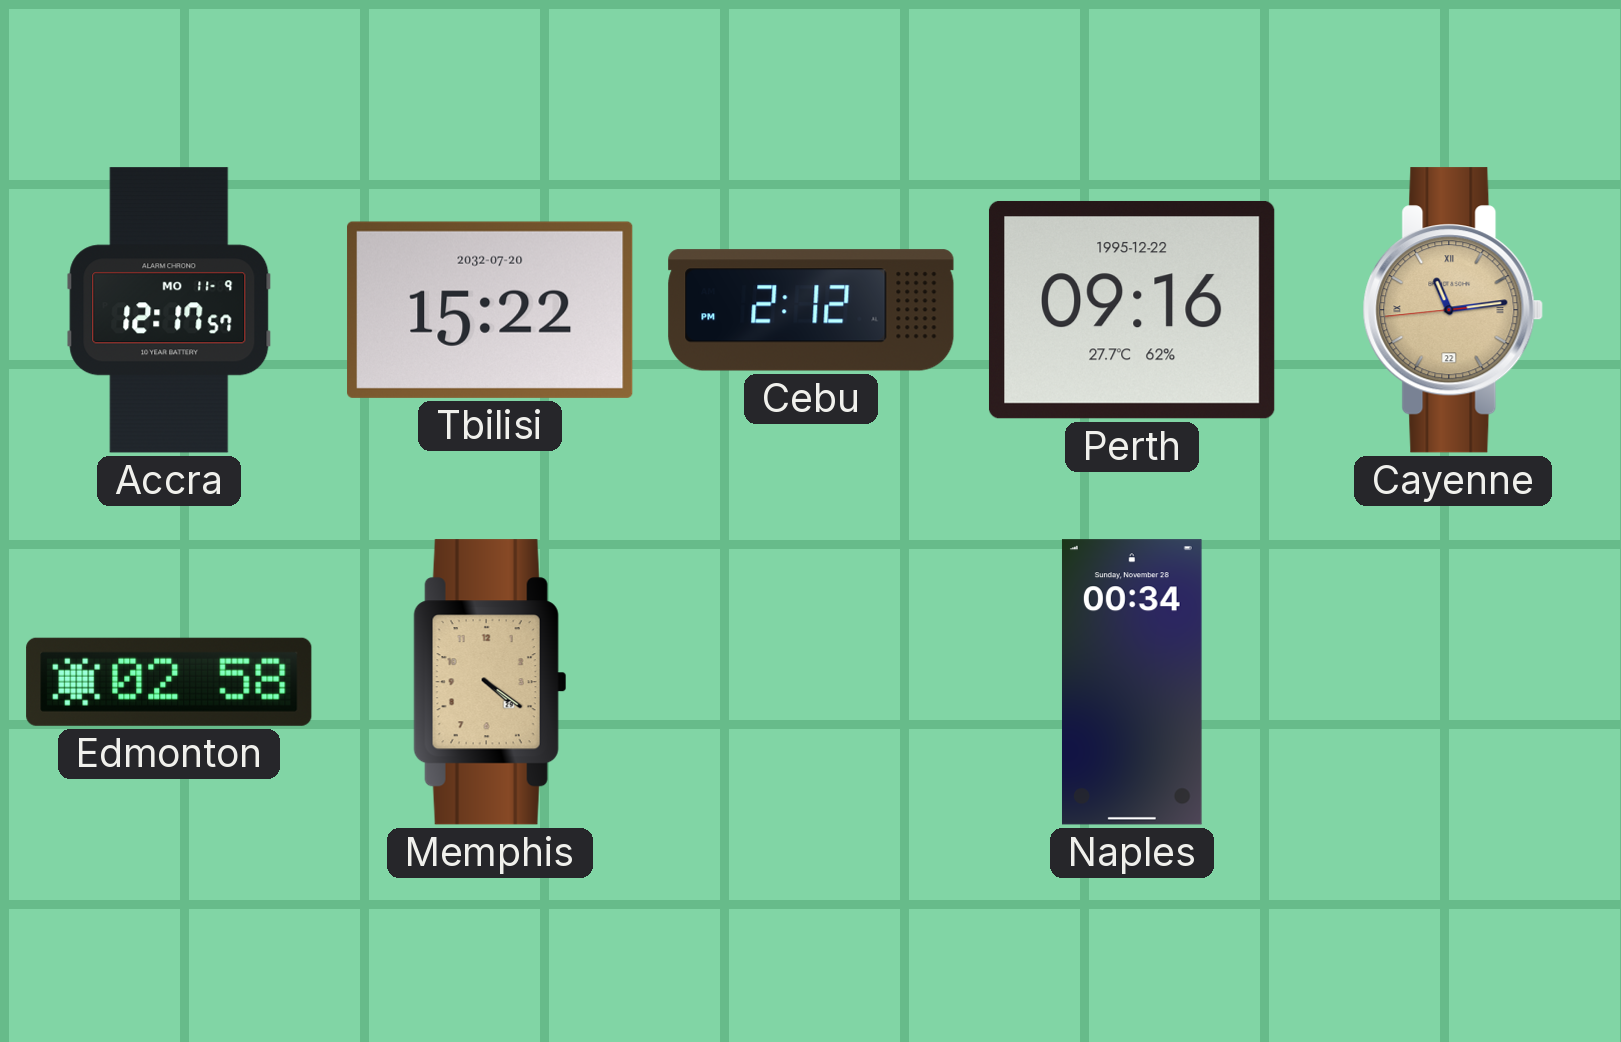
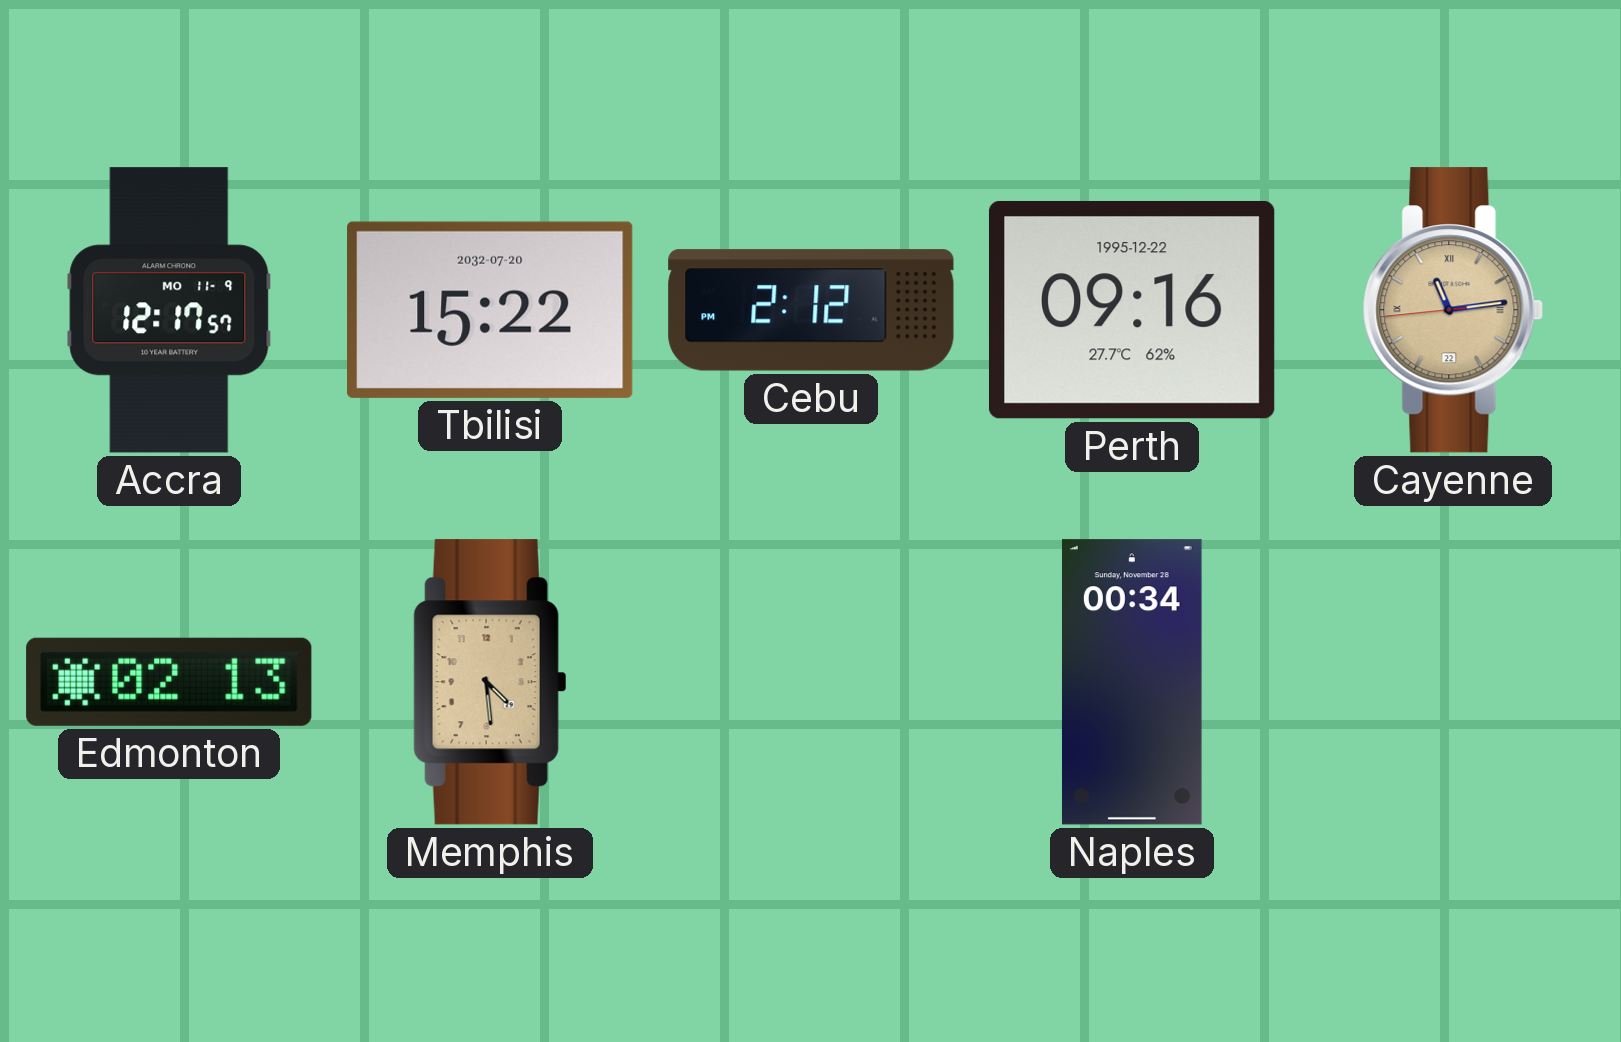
Edmonton: 02:58 -> 02:13 (169, 682)
Memphis: 4:21 -> 4:29 (490, 682)
